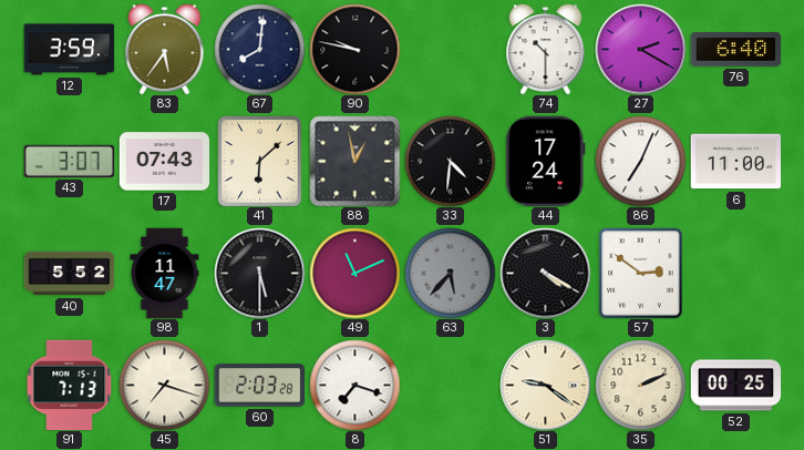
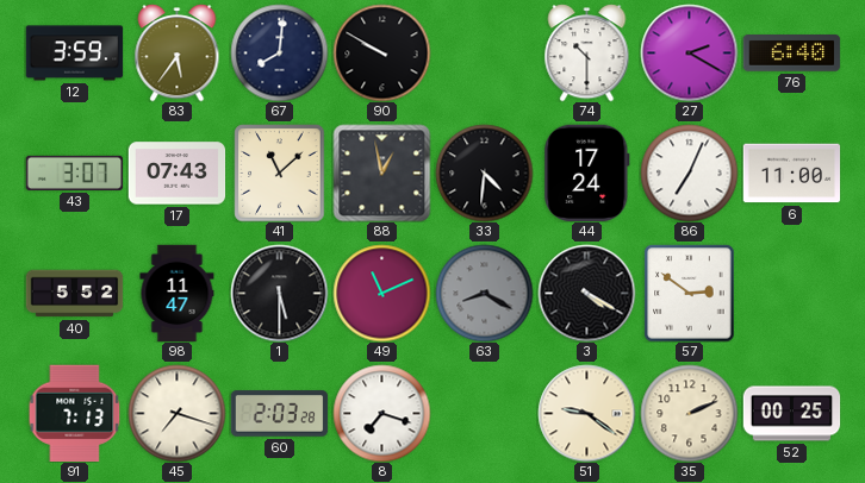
90: 9:47 -> 9:50 (381, 52)
41: 6:08 -> 11:08 (280, 172)
63: 5:37 -> 8:20 (484, 293)
